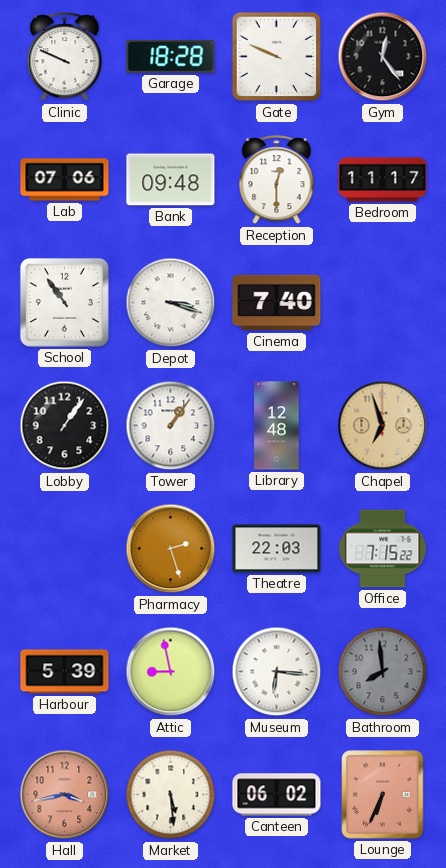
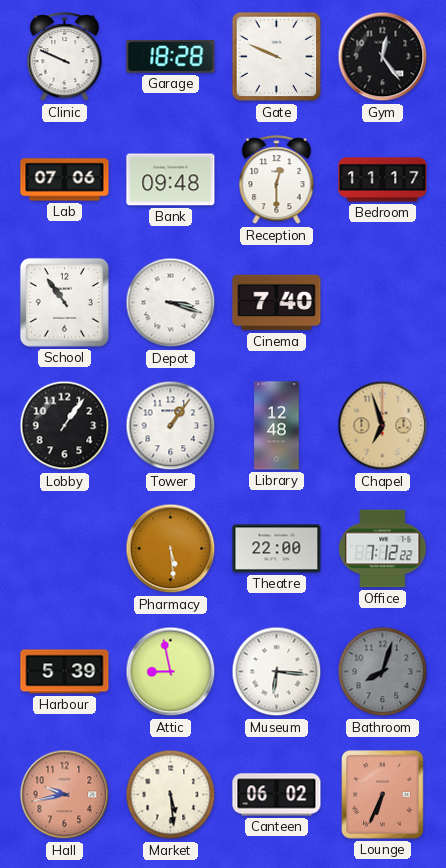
Pharmacy: 2:27 -> 5:29 (171, 549)
Theatre: 22:03 -> 22:00 (277, 549)
Office: 7:15 -> 7:12 (383, 549)
Bathroom: 7:59 -> 8:03 (383, 672)
Hall: 3:43 -> 9:43 (65, 795)
